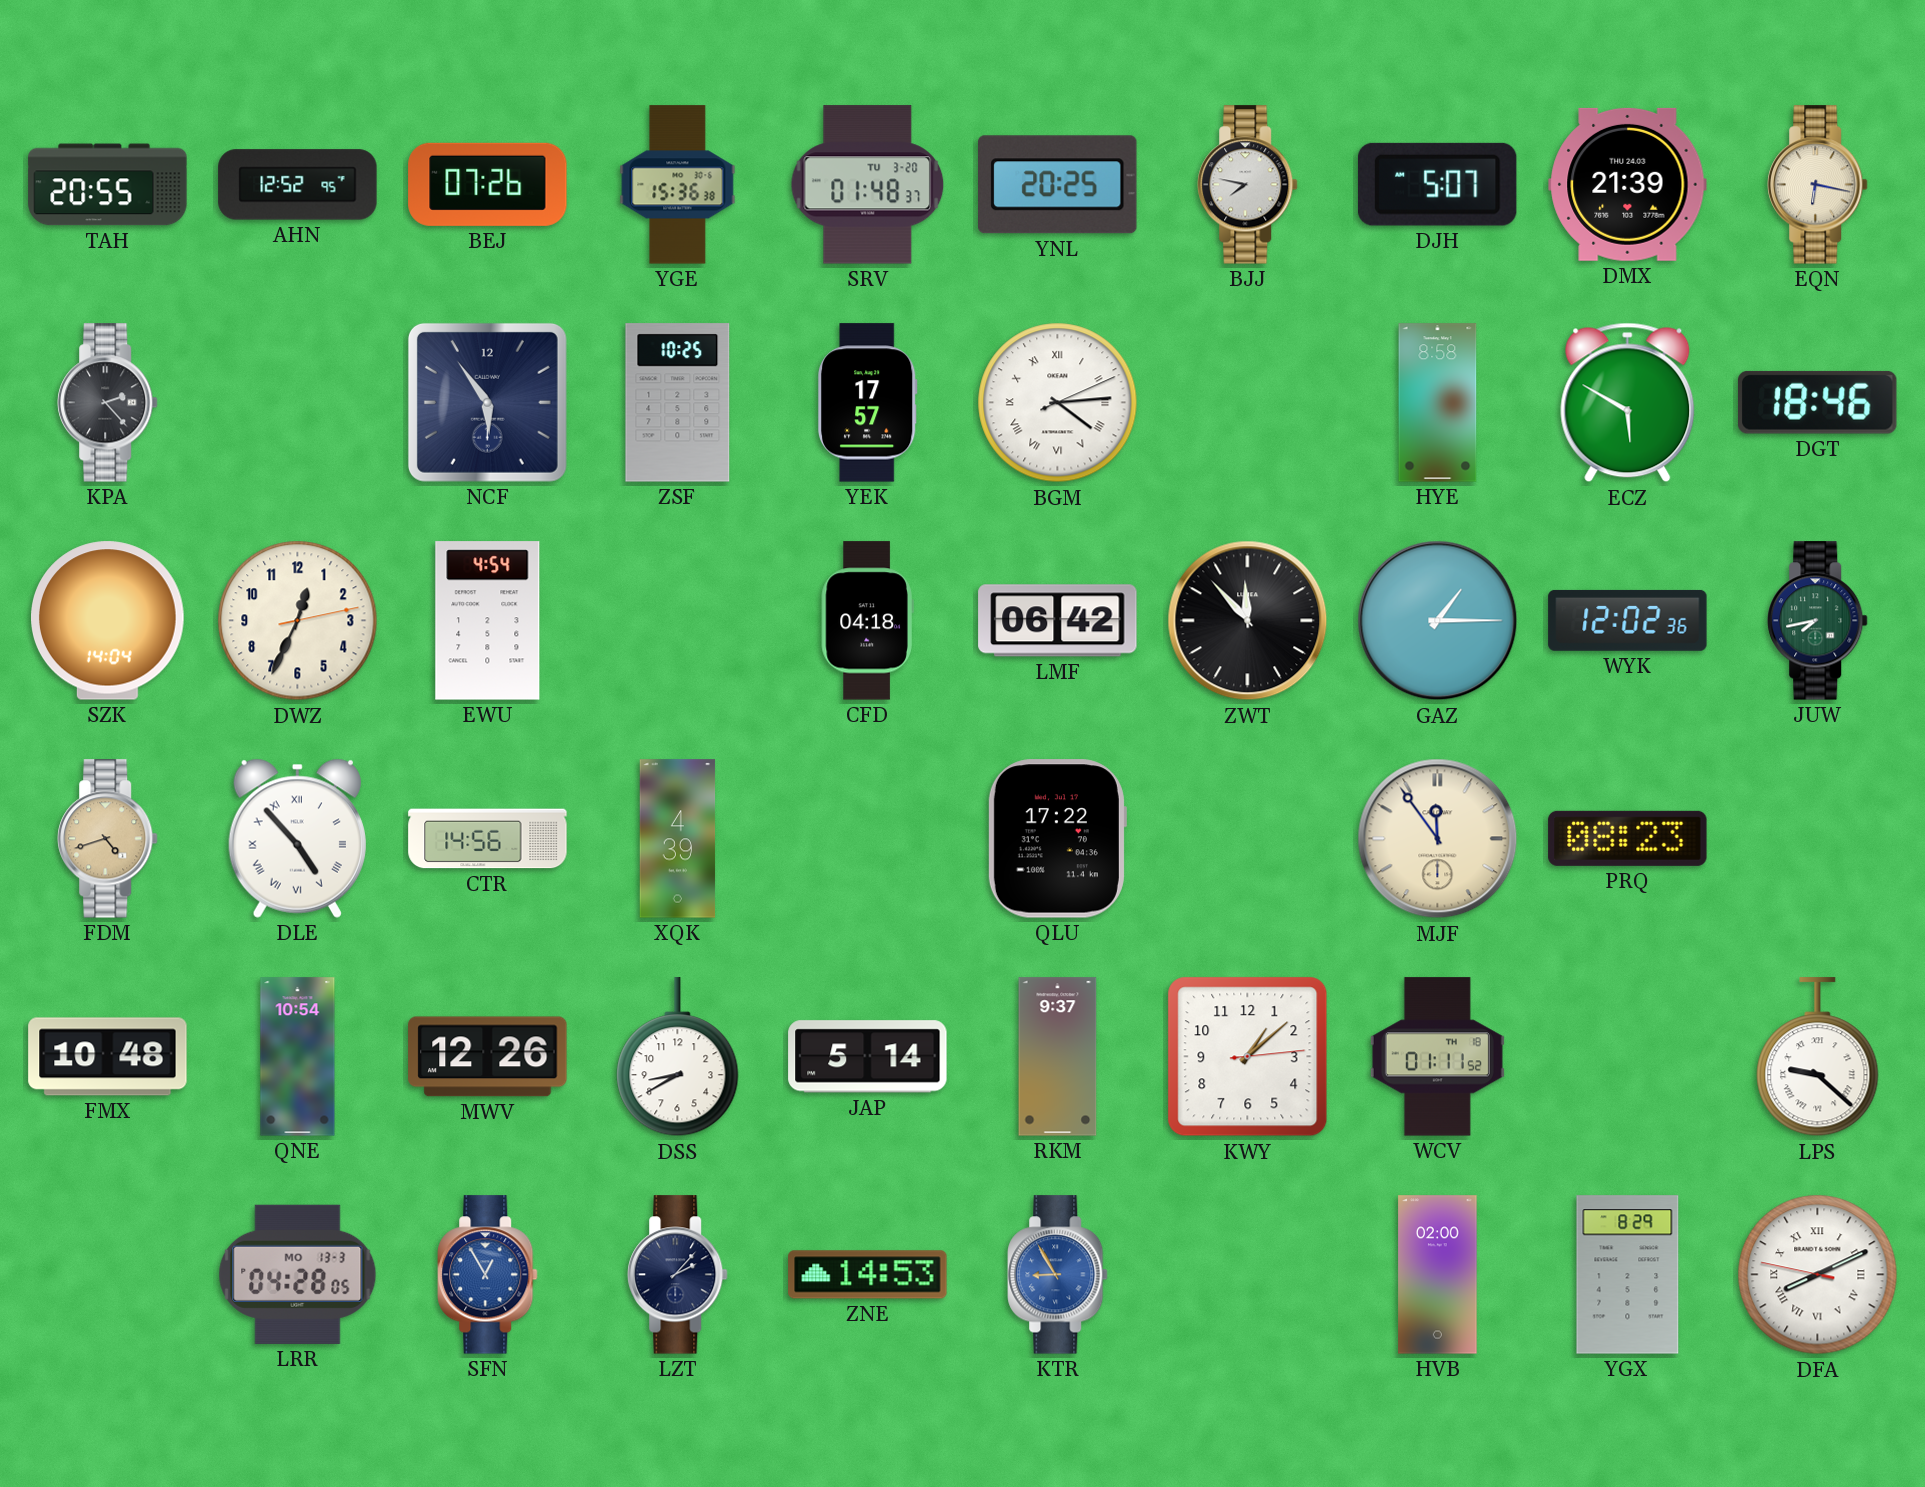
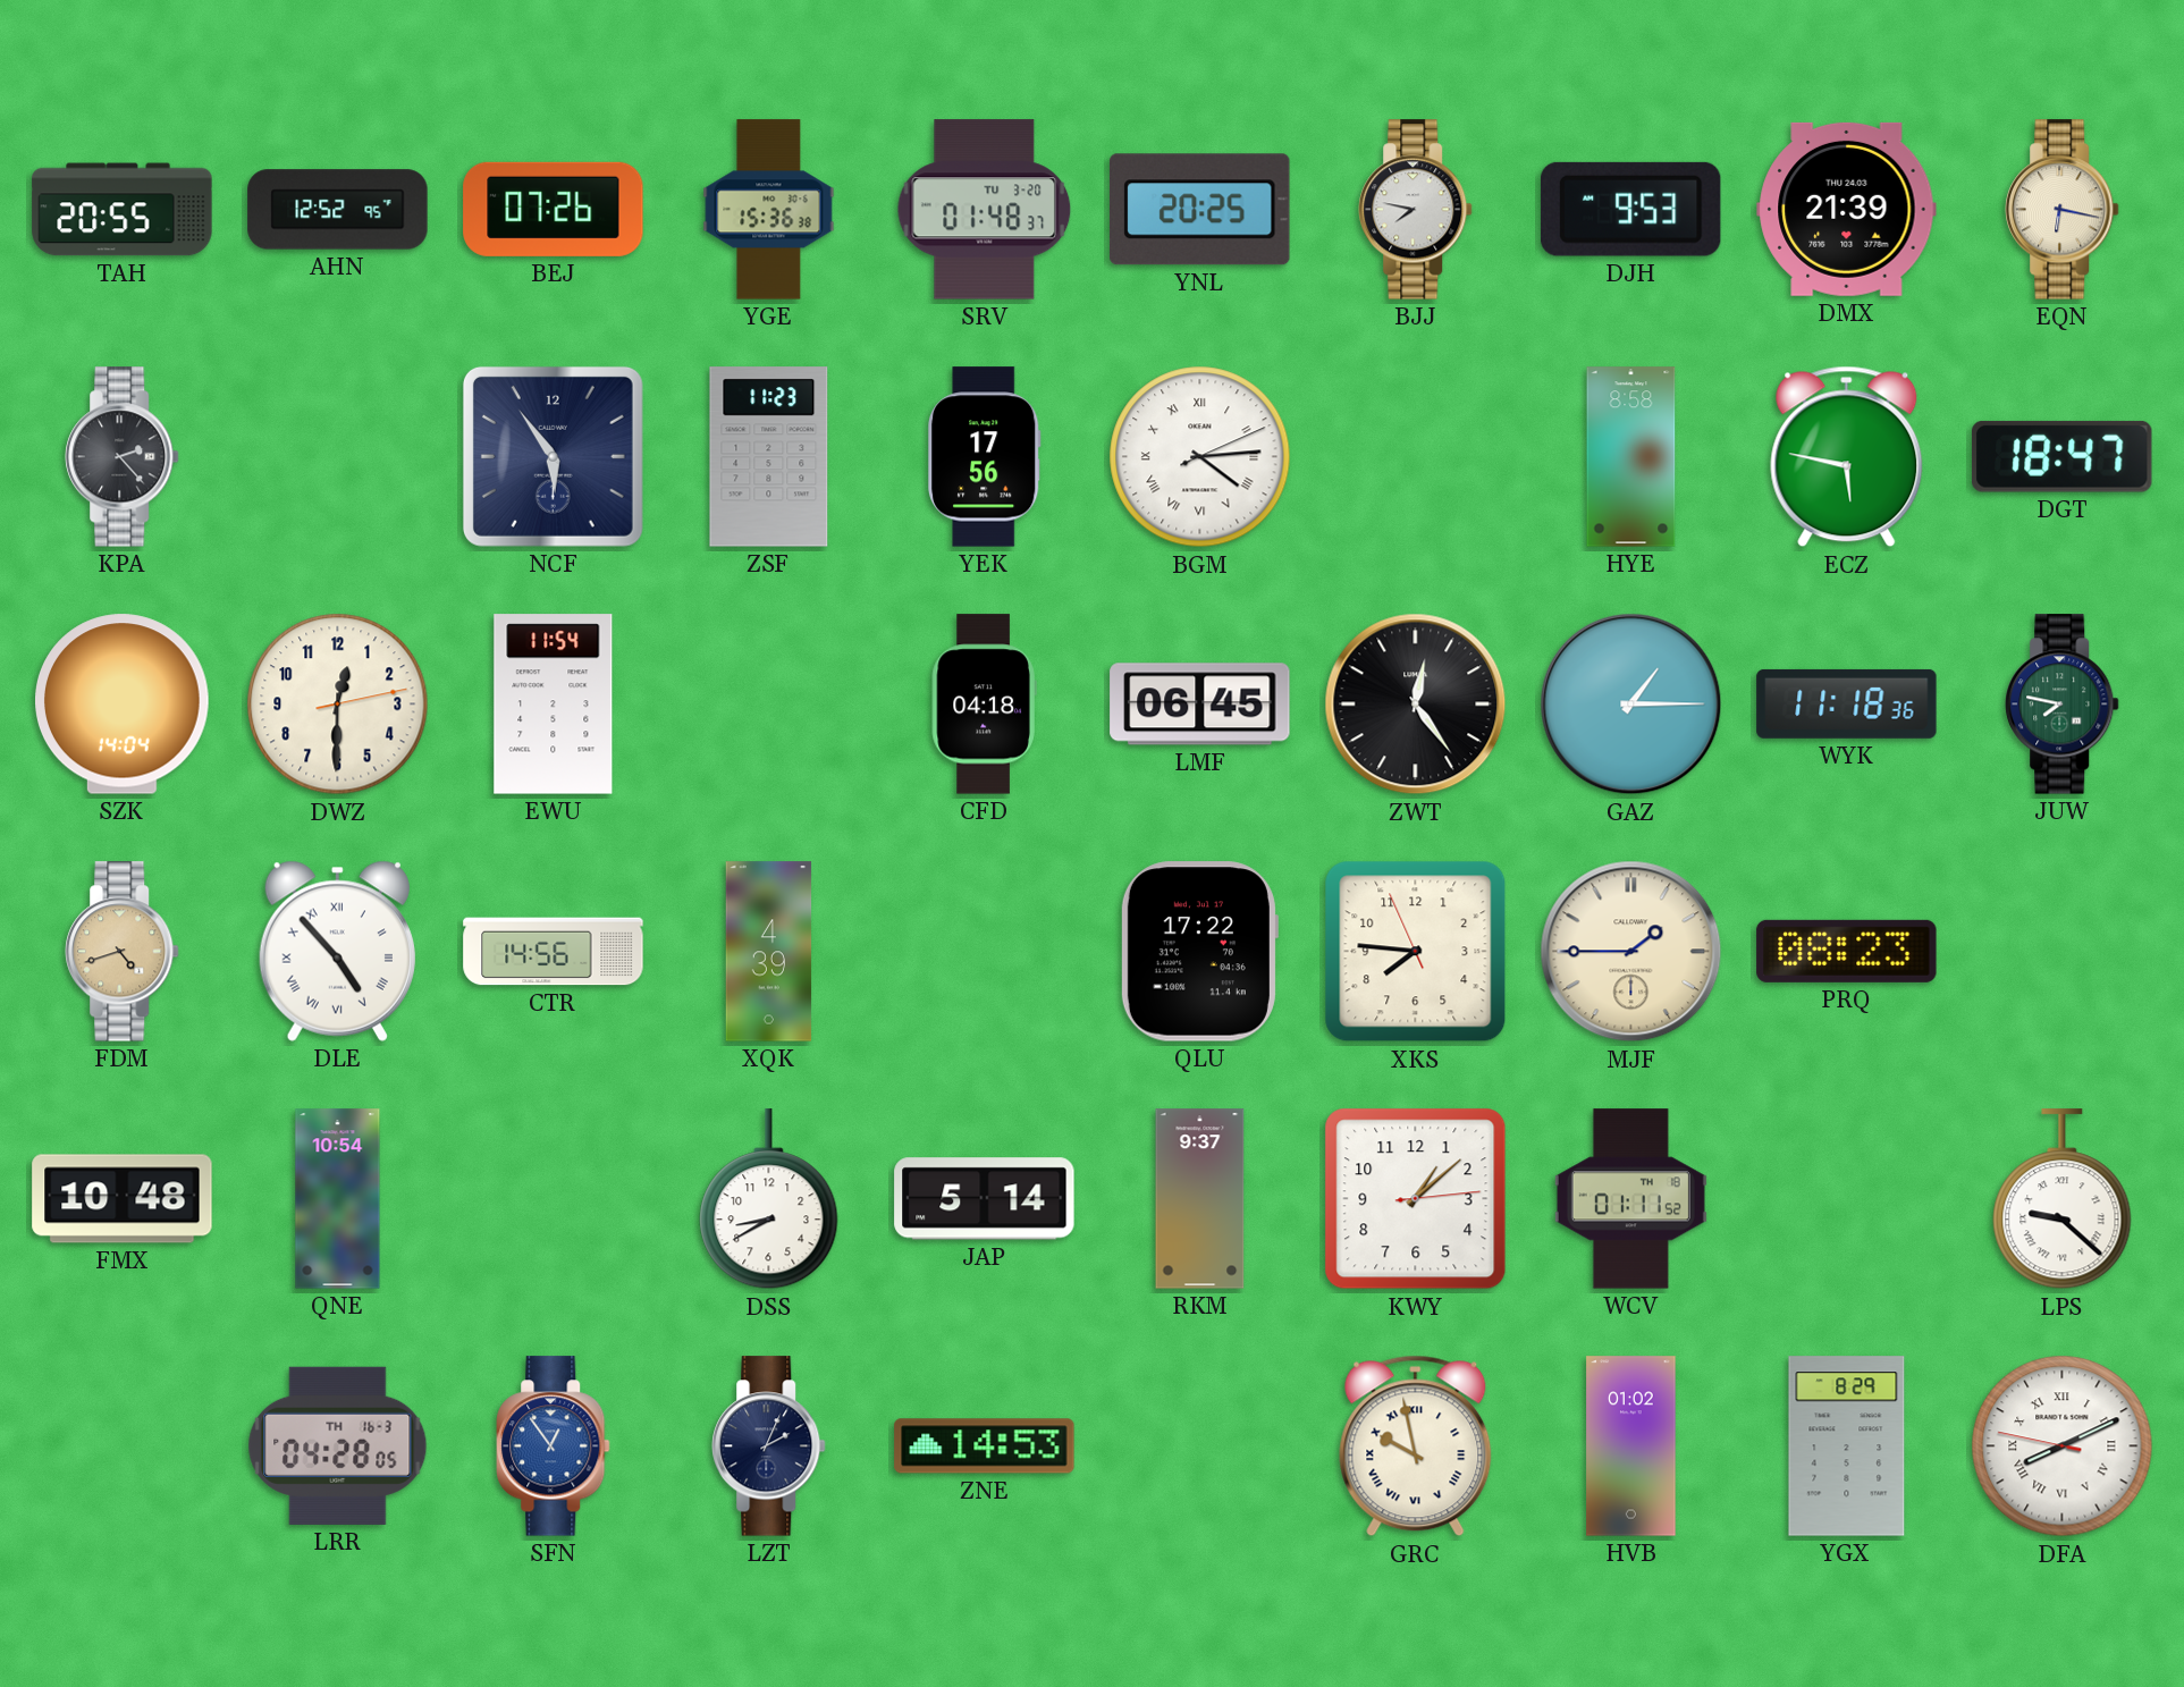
DJH: 5:07 -> 9:53 (1630, 209)
ZSF: 10:25 -> 11:23 (769, 457)
YEK: 17:57 -> 17:56 (985, 457)
ECZ: 5:50 -> 5:47 (1847, 457)
DGT: 18:46 -> 18:47 (2061, 456)
DWZ: 12:34 -> 12:30 (338, 705)
EWU: 4:54 -> 11:54 (554, 705)
LMF: 06:42 -> 06:45 (1200, 705)
ZWT: 11:53 -> 12:24 (1416, 705)
WYK: 12:02 -> 11:18 (1847, 703)
JUW: 7:43 -> 7:47 (2063, 705)
XKS: none -> 7:45 (1416, 952)
MJF: 11:54 -> 1:45 (1631, 952)
MWV: 12:26 -> none (488, 1057)
LRR date: MO 13-3 -> TH 16-3 (338, 1445)
SFN: 12:55 -> 12:54 (554, 1446)
LZT: 2:07 -> 2:04 (769, 1446)
KTR: 8:55 -> none (1058, 1275)
GRC: none -> 9:58 (1416, 1446)
HVB: 02:00 -> 01:02 (1631, 1446)
